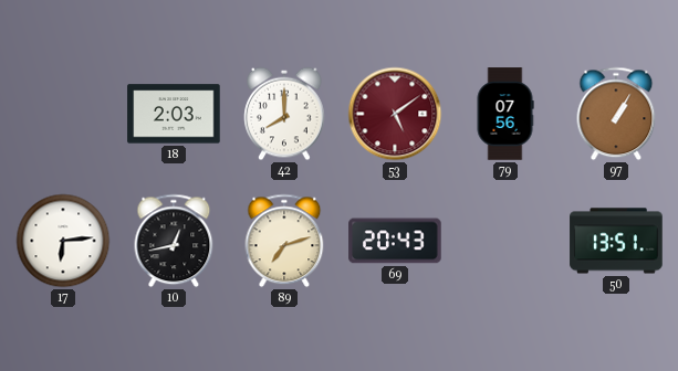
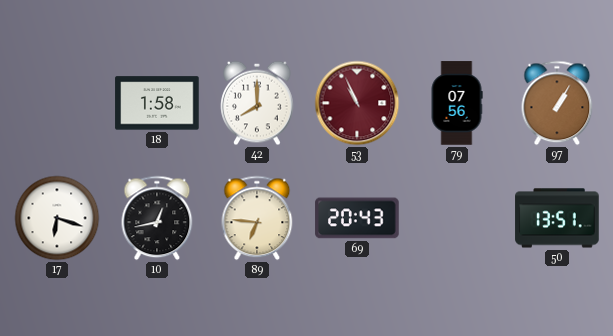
18: 2:03 -> 1:58 (157, 103)
53: 5:09 -> 10:56 (357, 103)
17: 6:14 -> 6:18 (57, 218)
89: 7:12 -> 6:46 (257, 218)
